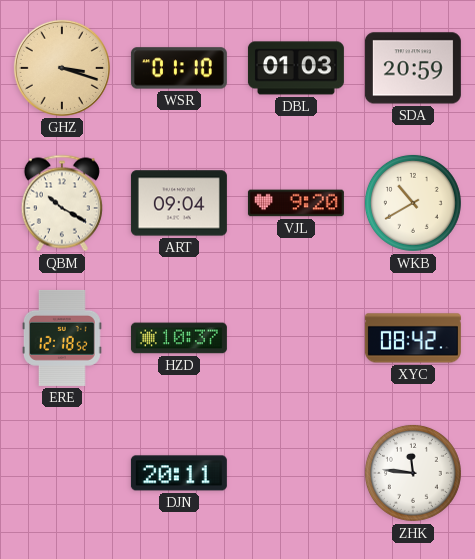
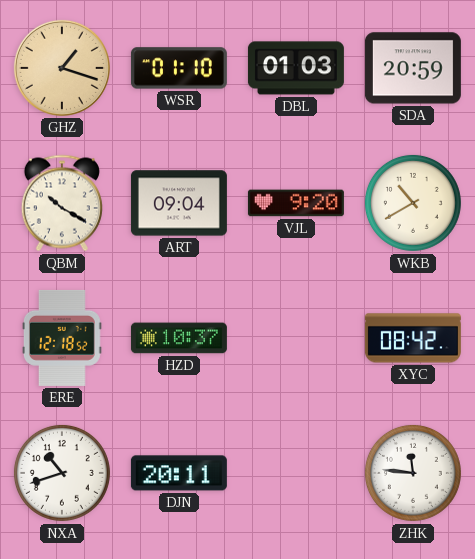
GHZ: 3:18 -> 1:18 (62, 68)
NXA: none -> 10:42 (62, 473)
